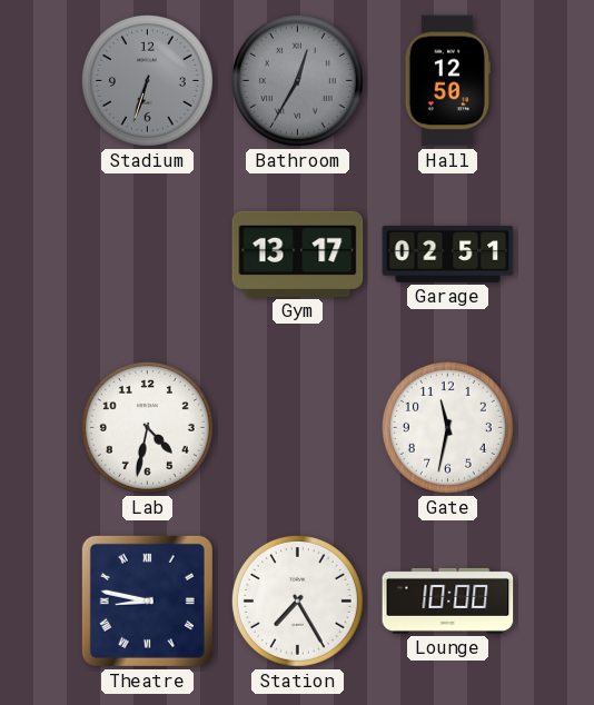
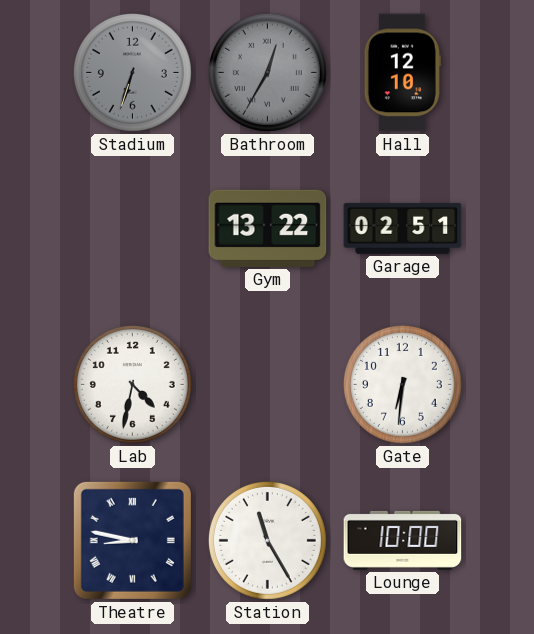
Hall: 12:50 -> 12:10 (402, 73)
Gym: 13:17 -> 13:22 (268, 228)
Gate: 11:32 -> 6:31 (402, 384)
Station: 7:25 -> 11:25 (267, 540)
